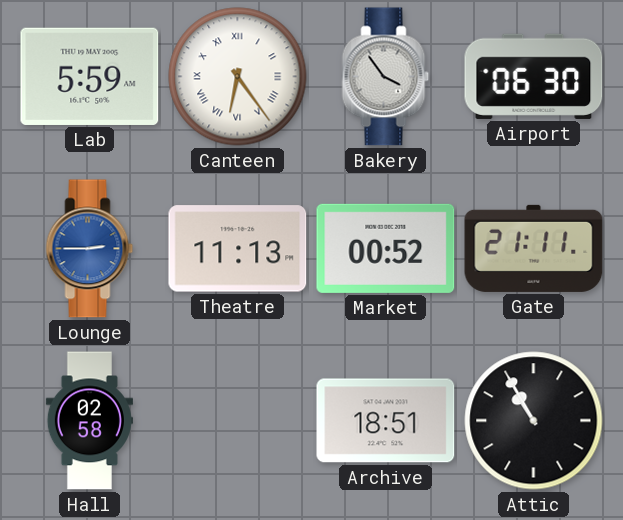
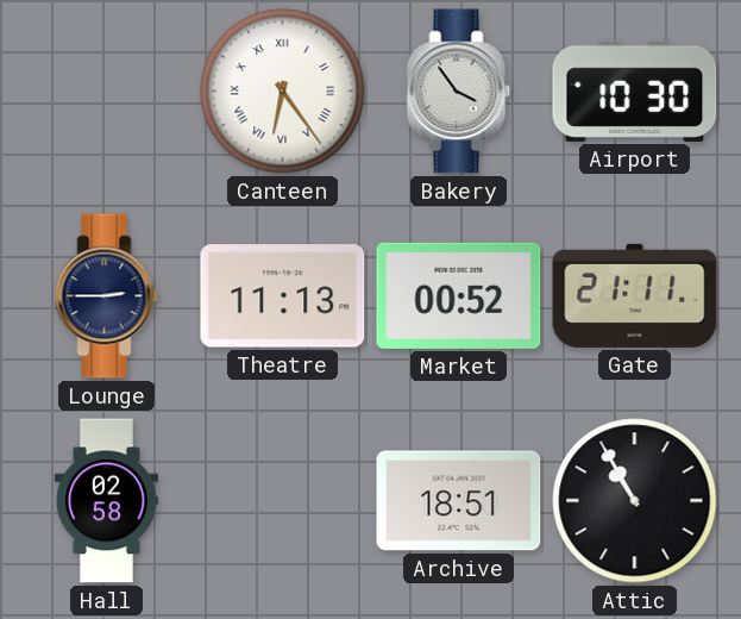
Lab: 5:59 -> none (90, 76)
Airport: 06:30 -> 10:30 (635, 90)
Lounge dial: blue -> navy (107, 296)
